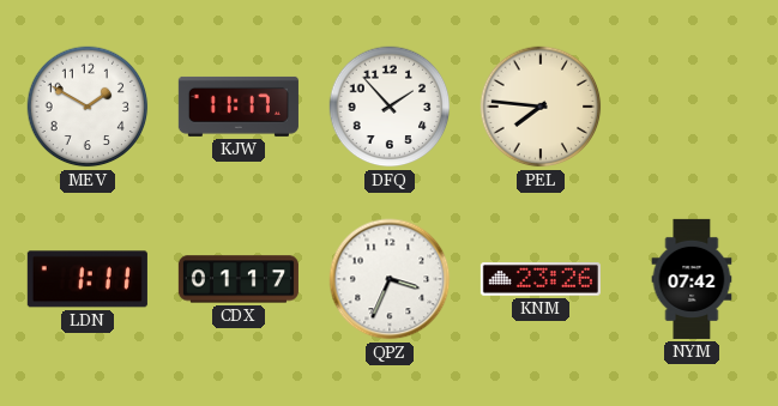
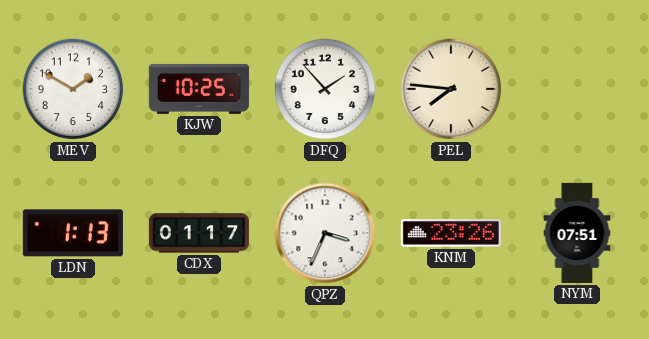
KJW: 11:17 -> 10:25 (199, 89)
LDN: 1:11 -> 1:13 (73, 233)
NYM: 07:42 -> 07:51 (577, 233)
